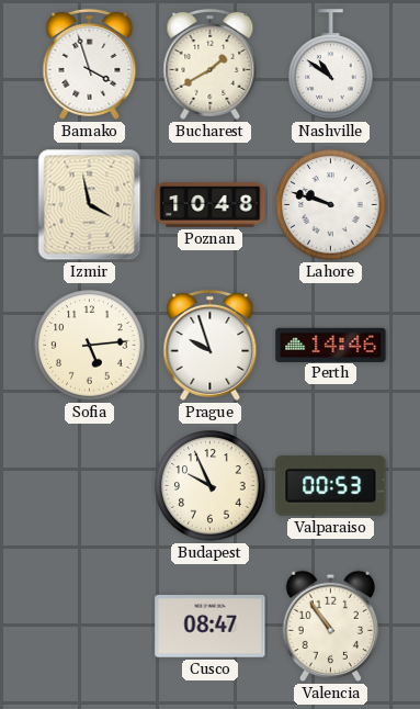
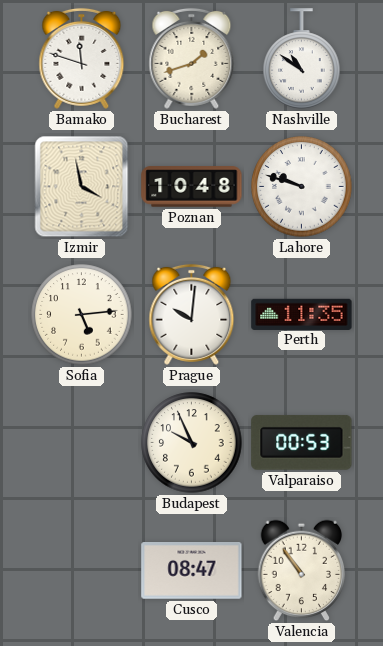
Bamako: 3:57 -> 11:48 (82, 58)
Bucharest: 1:40 -> 1:42 (192, 58)
Prague: 9:57 -> 10:01 (192, 314)
Perth: 14:46 -> 11:35 (302, 314)
